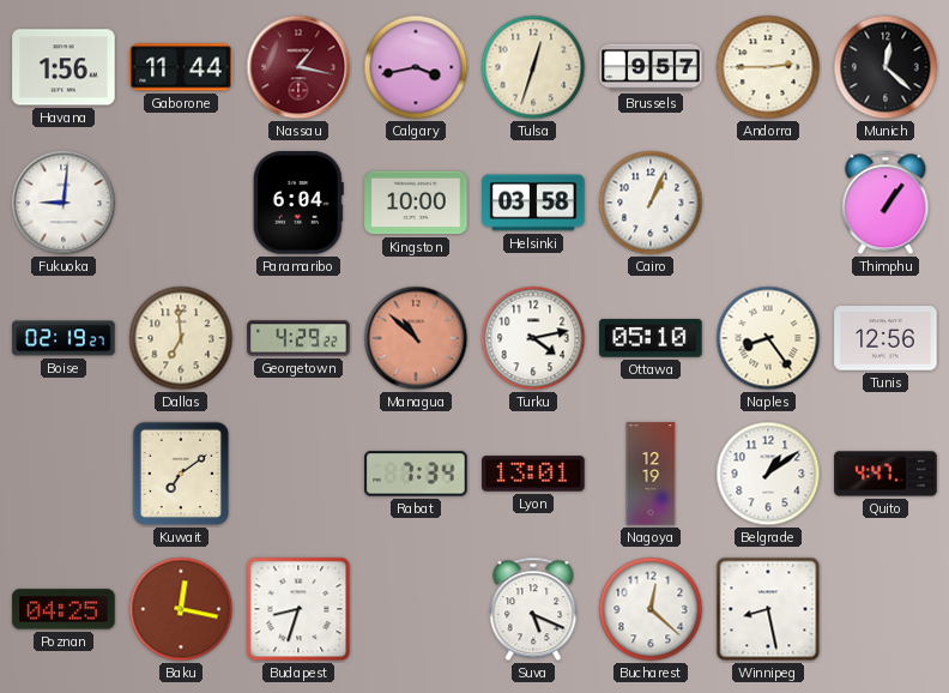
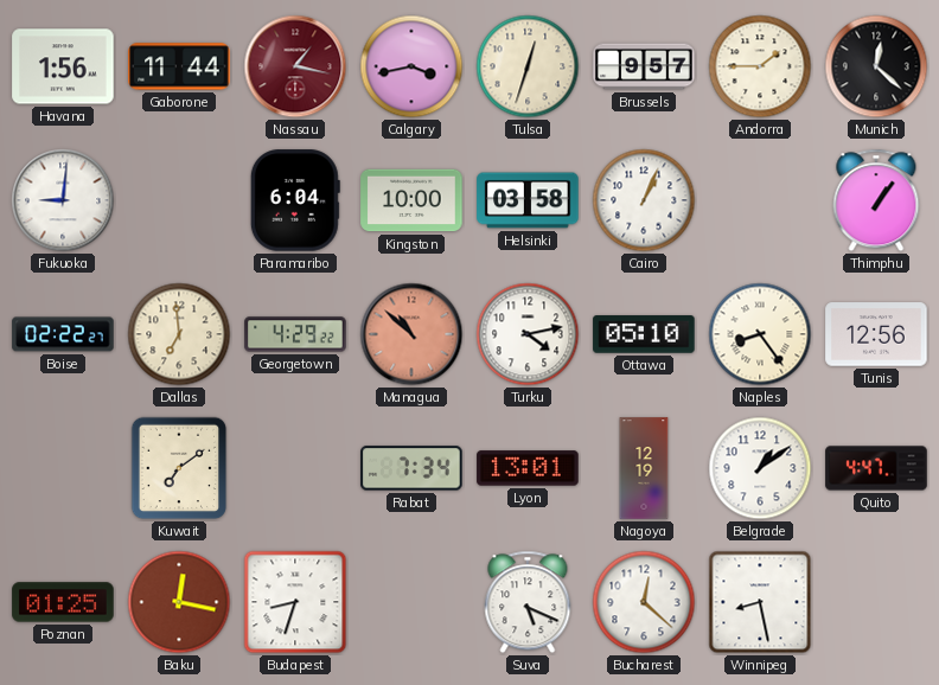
Andorra: 2:45 -> 1:45 (760, 66)
Boise: 02:19 -> 02:22 (63, 334)
Poznan: 04:25 -> 01:25 (63, 602)
